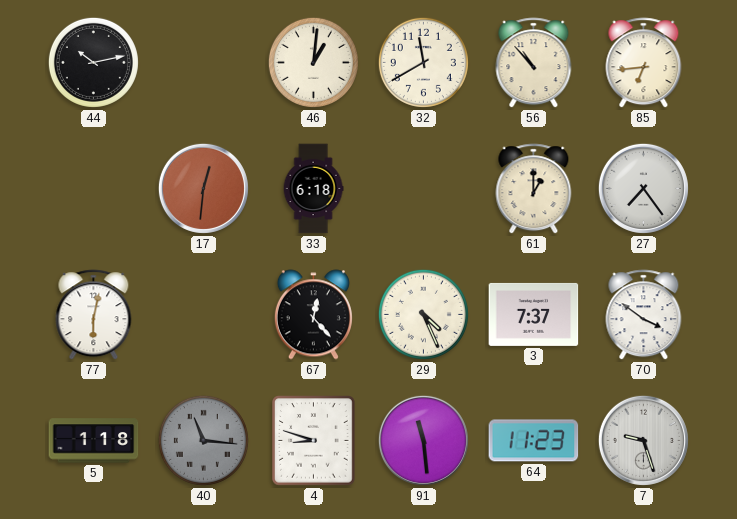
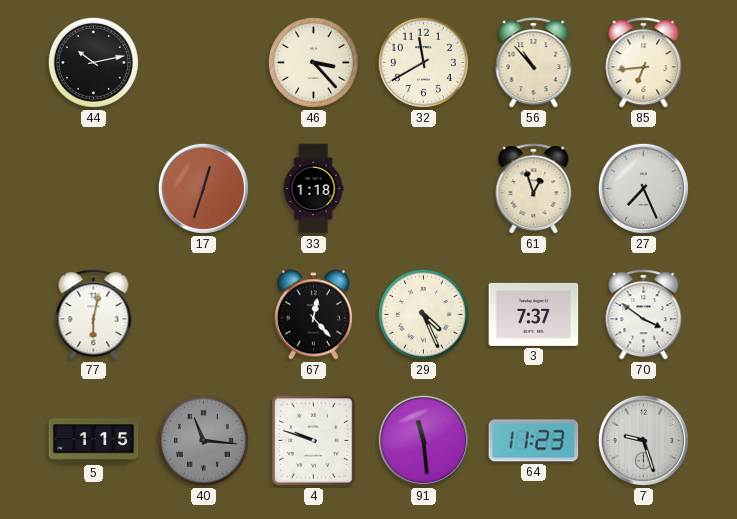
46: 1:01 -> 3:23 (313, 62)
17: 12:31 -> 12:33 (203, 188)
33: 6:18 -> 1:18 (313, 189)
61: 1:00 -> 12:57 (534, 189)
27: 7:24 -> 7:26 (643, 188)
5: 1:18 -> 1:15 (94, 441)
4: 8:48 -> 9:48 (314, 441)
